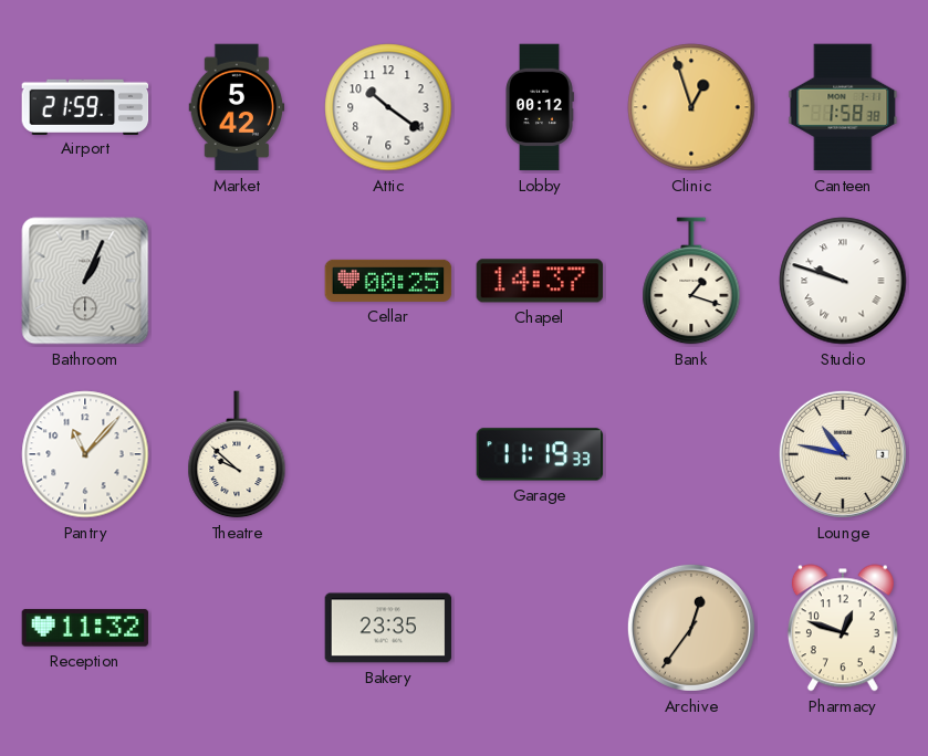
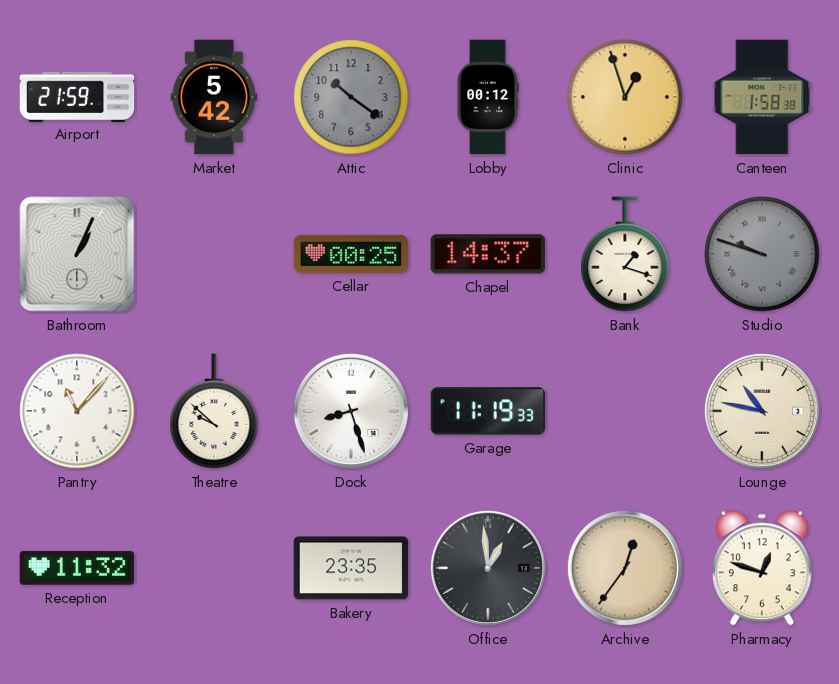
Attic dial: white -> grey (351, 97)
Studio dial: white -> grey (762, 254)
Dock: none -> 8:27 (351, 411)
Office: none -> 12:59 (488, 568)
